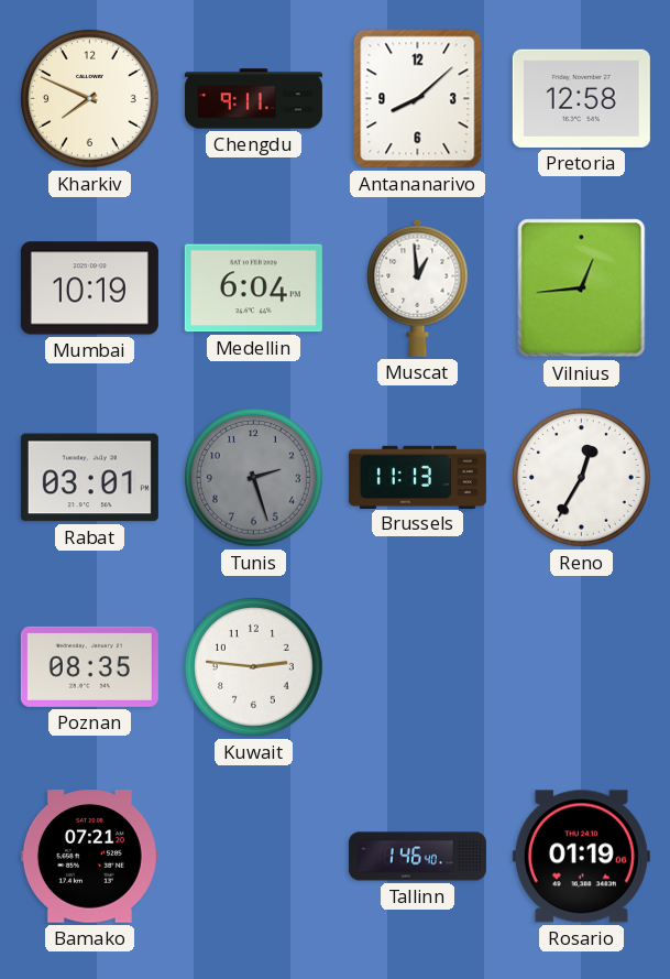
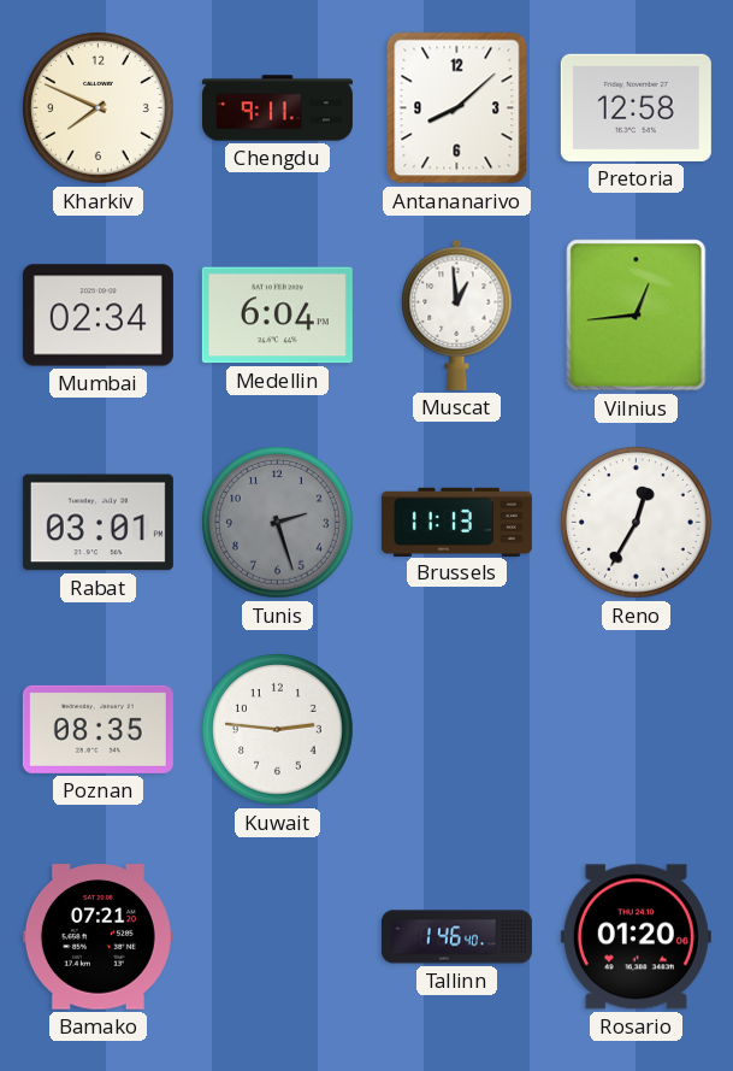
Mumbai: 10:19 -> 02:34 (97, 316)
Rosario: 01:19 -> 01:20 (636, 937)
